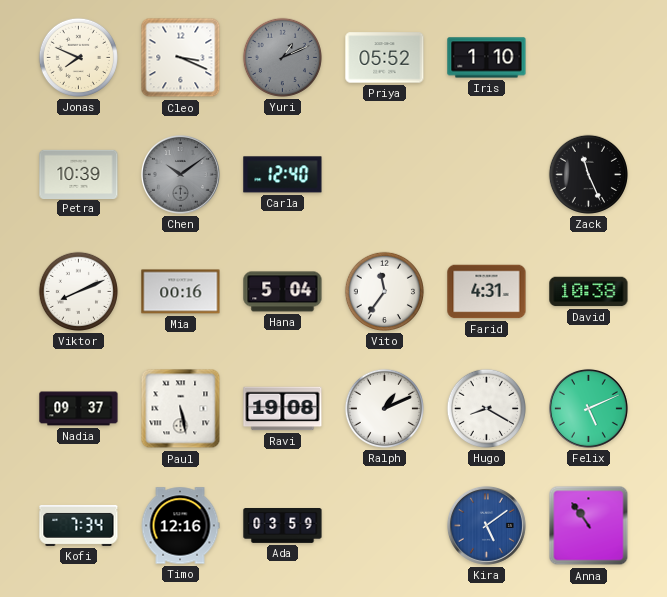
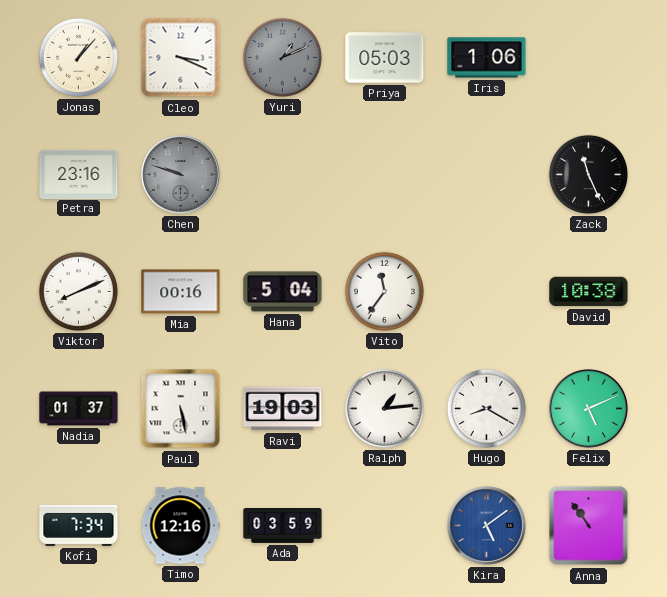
Jonas: 7:49 -> 1:07 (78, 57)
Priya: 05:52 -> 05:03 (385, 58)
Iris: 1:10 -> 1:06 (487, 58)
Petra: 10:39 -> 23:16 (79, 174)
Chen: 10:09 -> 9:48 (180, 174)
Carla: 12:40 -> none (283, 175)
Farid: 4:31 -> none (487, 292)
Nadia: 09:37 -> 01:37 (79, 409)
Ravi: 19:08 -> 19:03 (283, 409)
Ralph: 1:11 -> 1:14 (384, 408)
